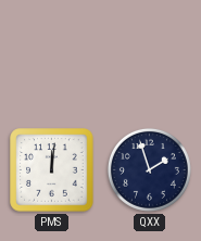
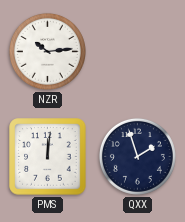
NZR: none -> 10:14 (47, 51)
